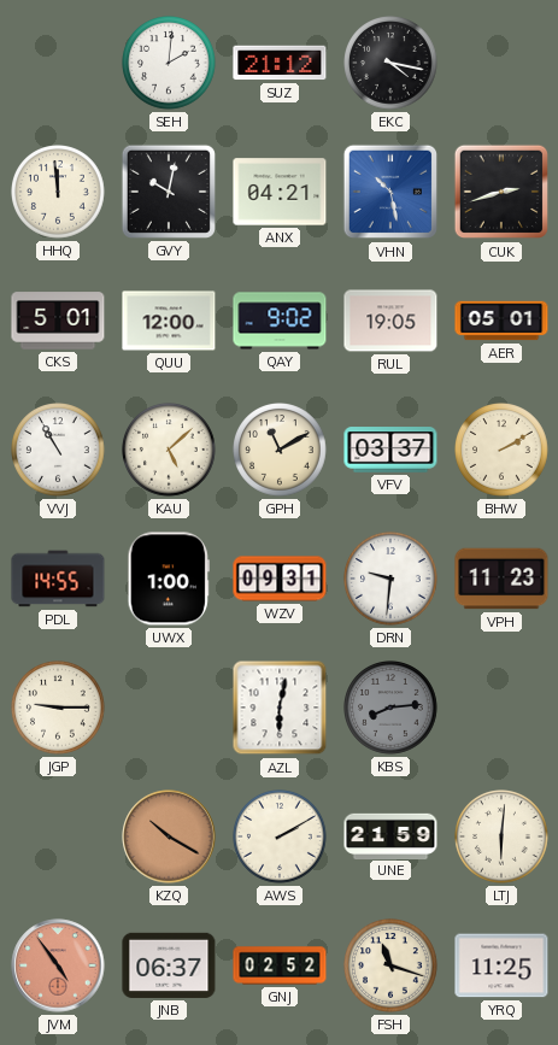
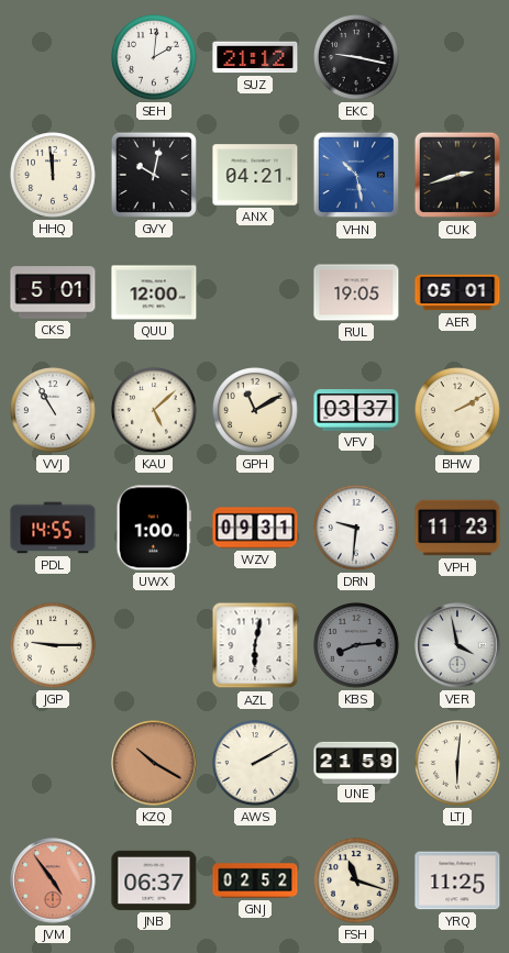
EKC: 4:17 -> 9:17 (357, 58)
QAY: 9:02 -> none (280, 321)
VER: none -> 3:58 (457, 645)
